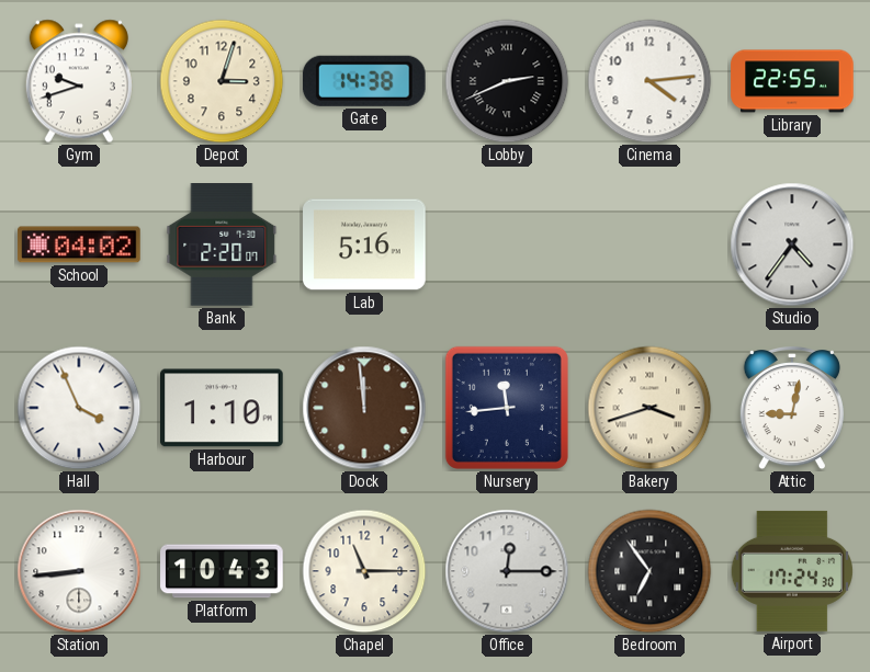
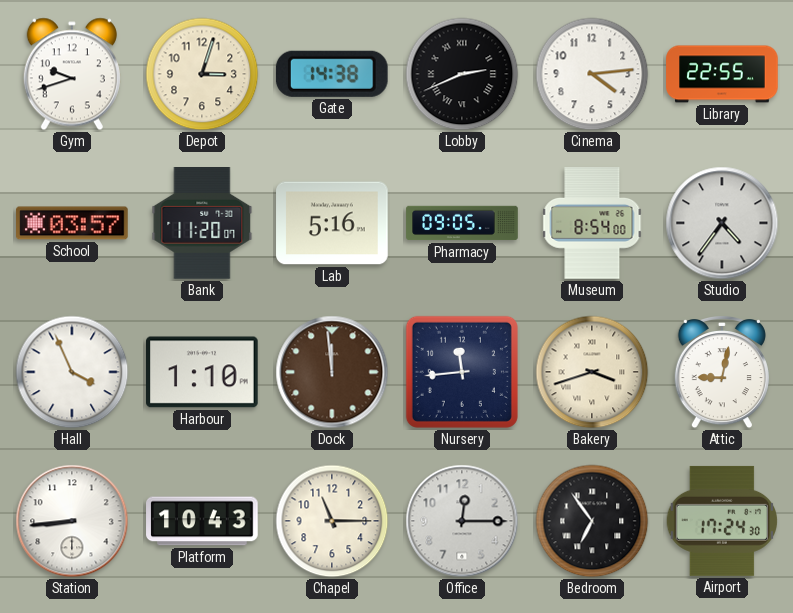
School: 04:02 -> 03:57 (72, 223)
Bank: 2:20 -> 11:20 (202, 224)
Pharmacy: none -> 09:05 (462, 223)
Museum: none -> 8:54 (592, 223)
